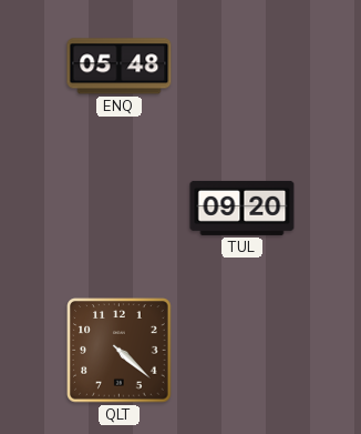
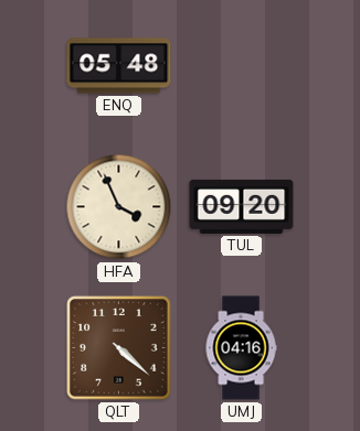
HFA: none -> 3:56 (119, 207)
UMJ: none -> 04:16 (241, 348)
